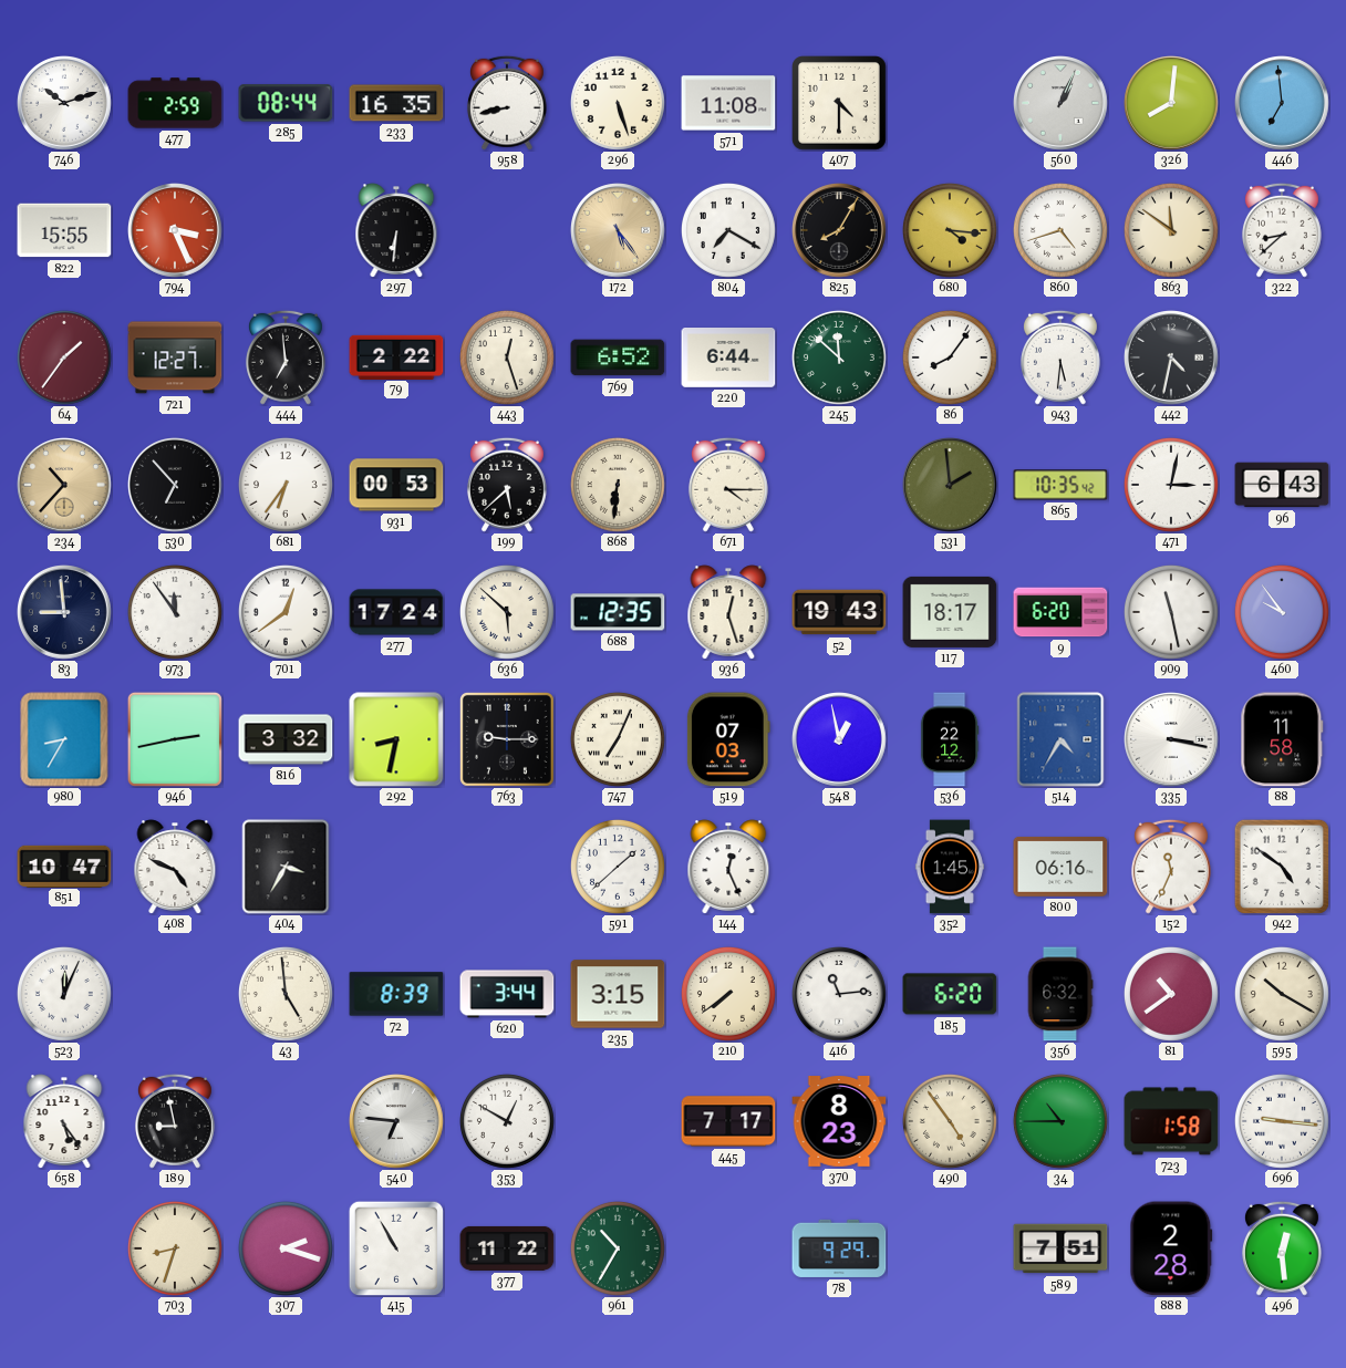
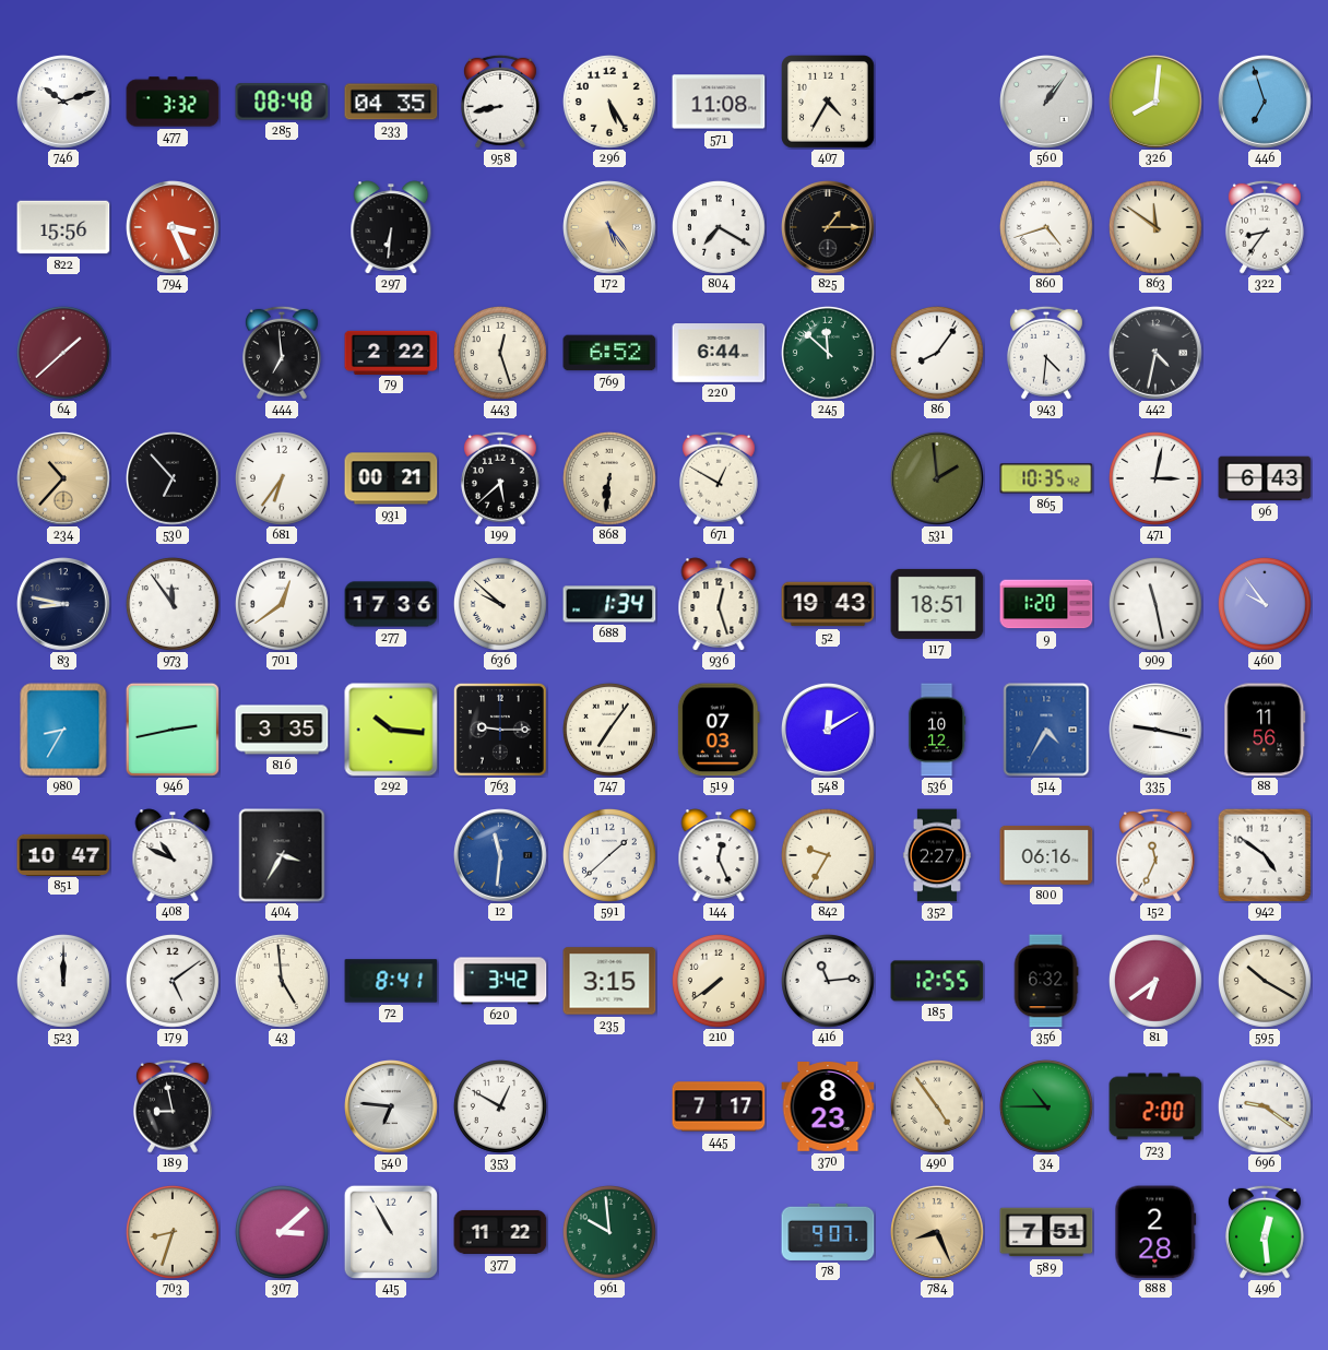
477: 2:59 -> 3:32 (173, 102)
285: 08:44 -> 08:48 (282, 102)
233: 16:35 -> 04:35 (391, 102)
296: 5:27 -> 5:25 (609, 102)
407: 4:30 -> 4:35 (829, 103)
560: 1:04 -> 1:06 (1047, 103)
446: 6:59 -> 6:57 (1266, 103)
822: 15:55 -> 15:56 (63, 227)
825: 8:05 -> 1:15 (829, 228)
680: 4:16 -> none (950, 230)
322: 8:38 -> 8:36 (1265, 227)
64: 1:36 -> 1:38 (63, 353)
721: 12:27 -> none (175, 357)
943: 5:31 -> 4:31 (1046, 353)
931: 00:53 -> 00:21 (391, 478)
671: 4:15 -> 12:50 (719, 478)
83: 8:59 -> 8:47 (64, 605)
277: 17:24 -> 17:36 (391, 604)
636: 5:52 -> 9:52 (500, 604)
688: 12:35 -> 1:34 (609, 604)
117: 18:17 -> 18:51 (937, 604)
9: 6:20 -> 1:20 (1046, 604)
816: 3:32 -> 3:35 (282, 730)
292: 8:32 -> 10:16 (391, 730)
747: 7:04 -> 7:06 (609, 730)
548: 12:58 -> 12:10 (829, 731)
536: 22:12 -> 10:12 (937, 730)
335: 3:17 -> 9:17 (1157, 731)
88: 11:58 -> 11:56 (1265, 730)
408: 4:49 -> 10:49 (173, 855)
12: none -> 11:31 (501, 856)
842: none -> 9:35 (828, 855)
352: 1:45 -> 2:27 (937, 855)
523: 12:04 -> 12:00 (63, 981)
179: none -> 5:09 (173, 981)
72: 8:39 -> 8:41 (391, 981)
620: 3:44 -> 3:42 (500, 981)
185: 6:20 -> 12:55 (937, 981)
81: 10:39 -> 6:39 (1155, 981)
658: 5:24 -> none (64, 1121)
723: 1:58 -> 2:00 (1155, 1106)
696: 9:16 -> 9:21 (1265, 1106)
307: 2:18 -> 3:08 (282, 1232)
961: 10:35 -> 9:59 (609, 1232)
78: 9:29 -> 9:07 (828, 1232)
784: none -> 8:26 (938, 1233)
